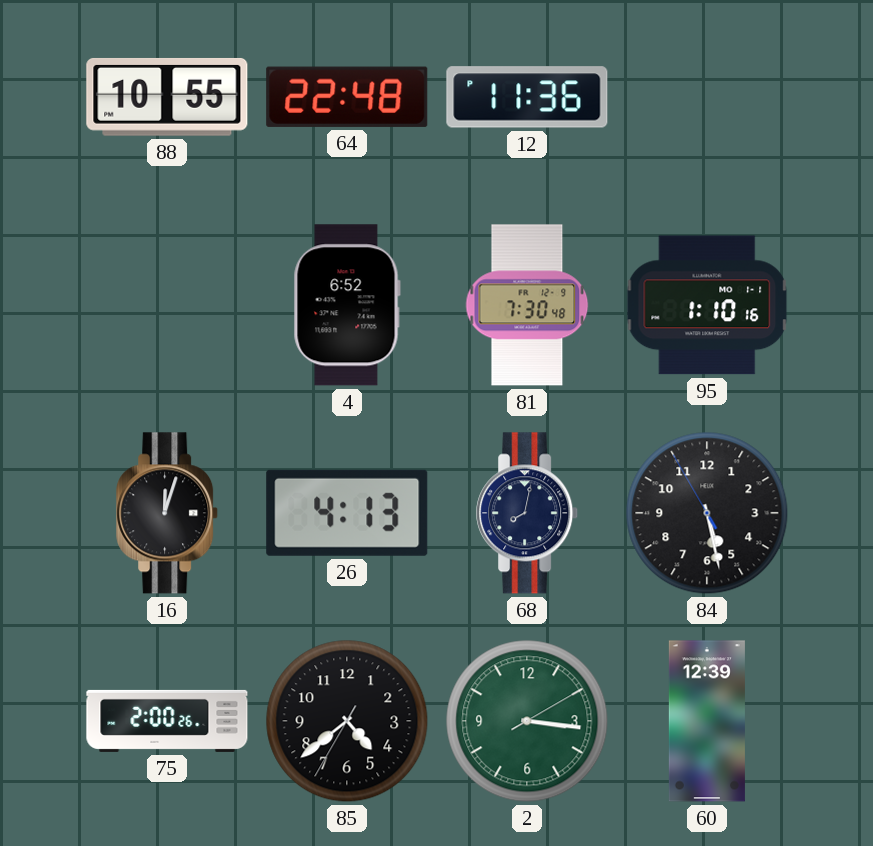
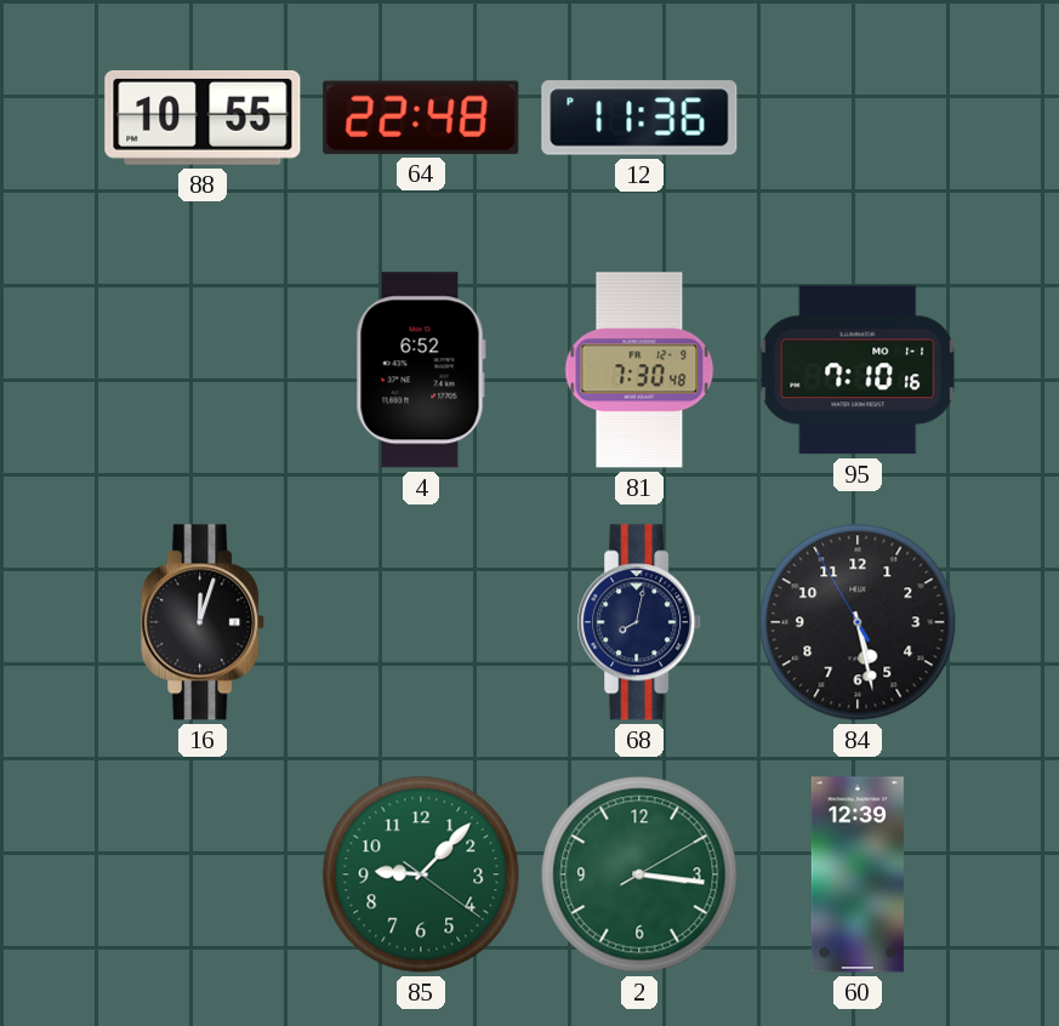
95: 1:10 -> 7:10 (858, 370)
26: 4:13 -> none (347, 513)
75: 2:00 -> none (167, 721)
85: 4:38 -> 9:07 (421, 874)
85 dial: black -> green (421, 874)
